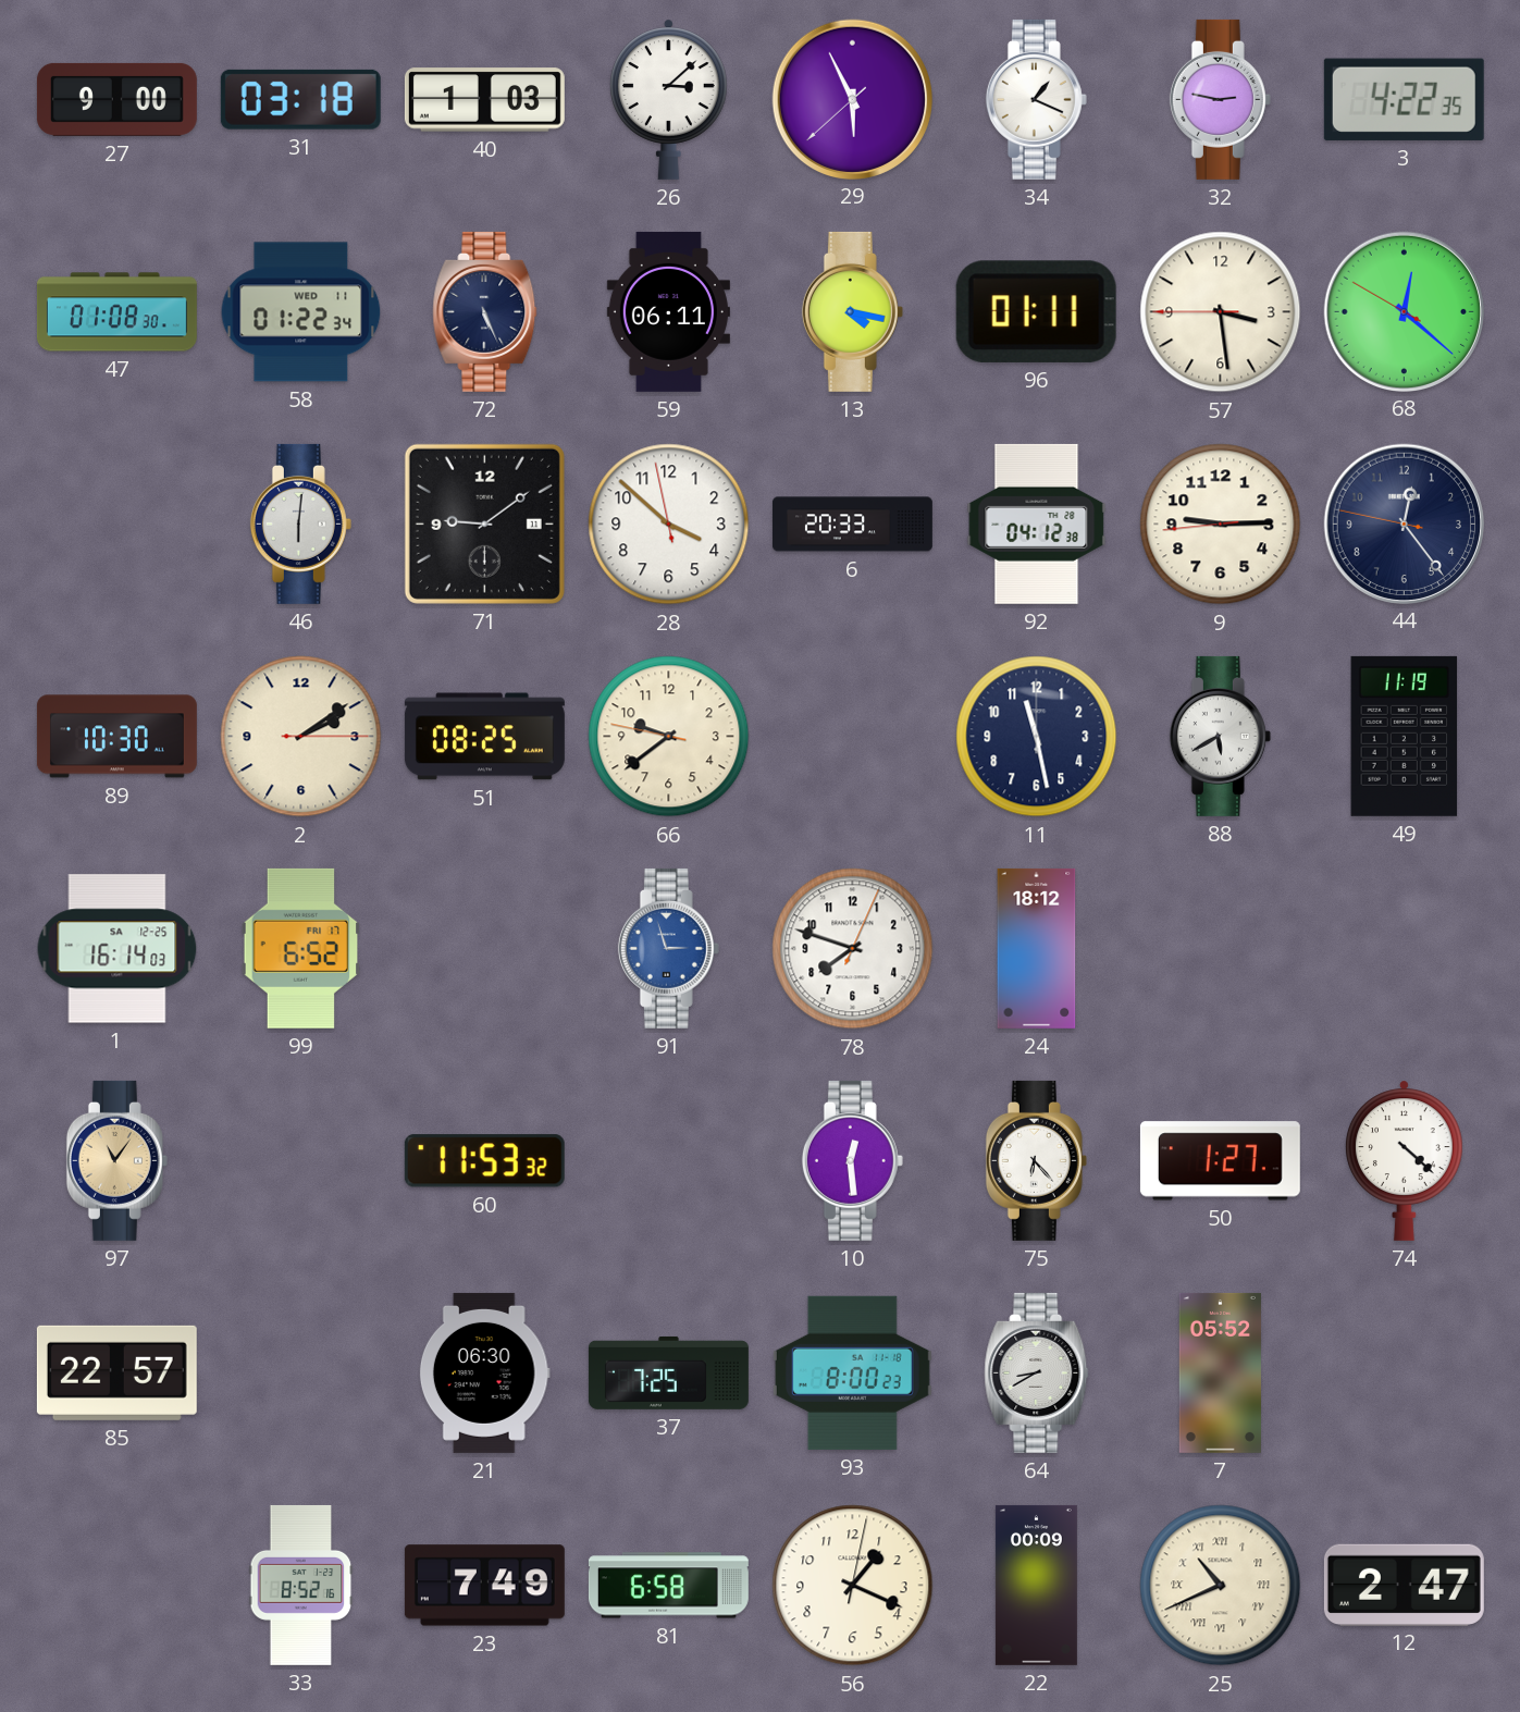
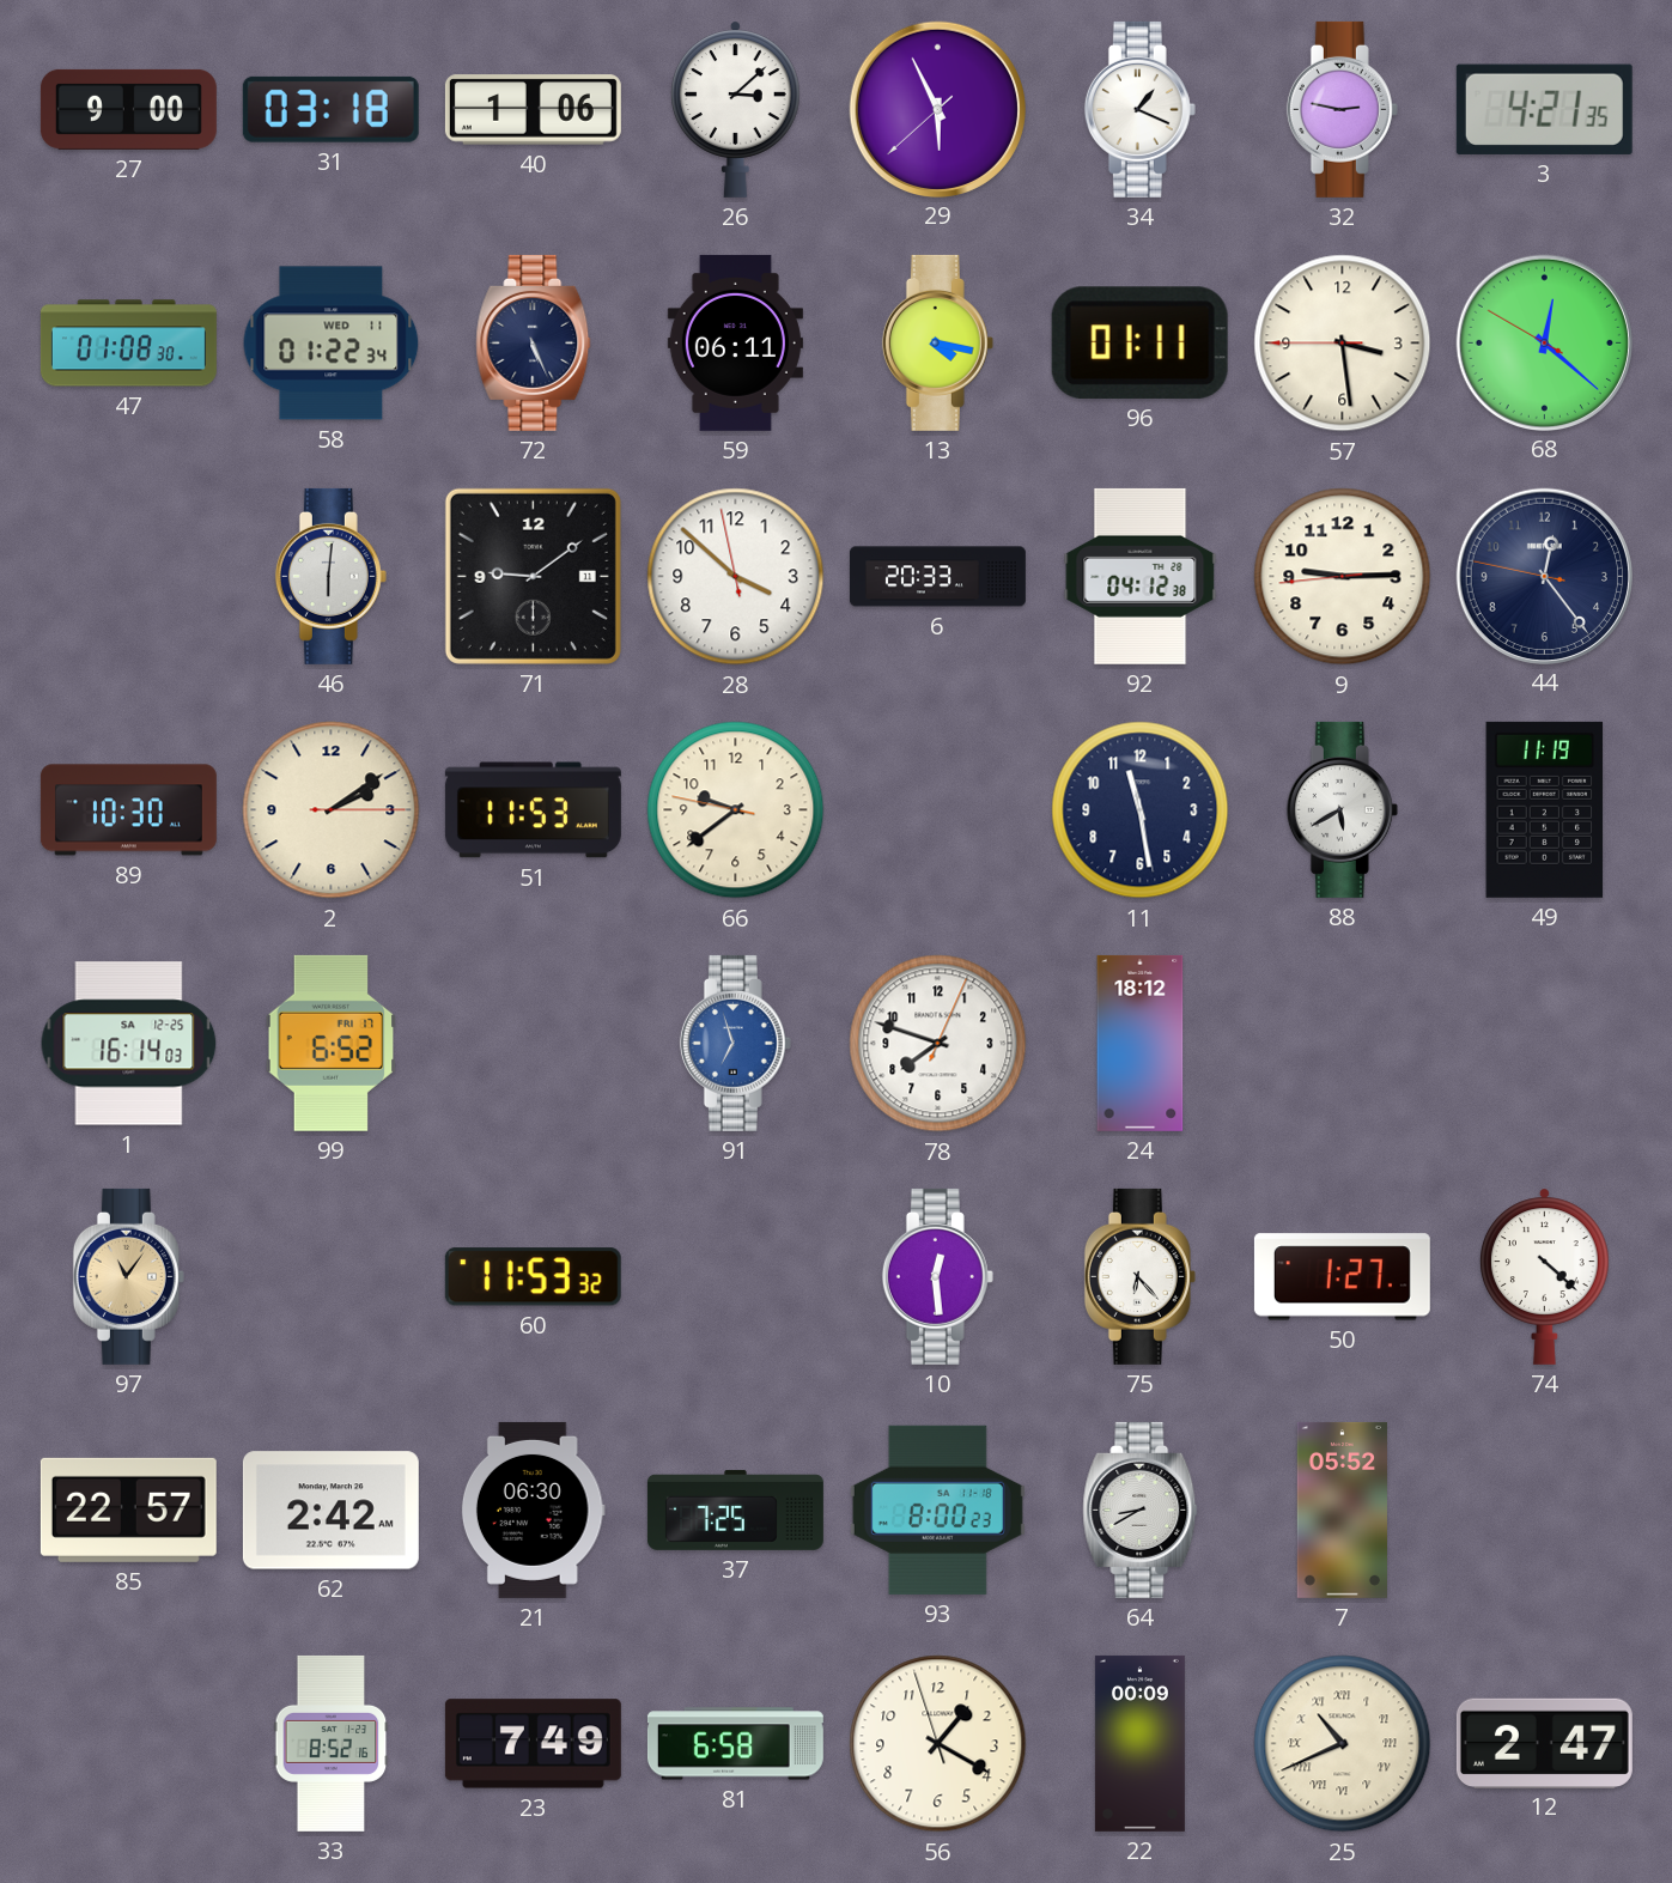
40: 1:03 -> 1:06 (533, 110)
3: 4:22 -> 4:21 (1544, 109)
51: 08:25 -> 11:53 (533, 810)
11: 11:28:00 -> 11:28:28 (1141, 810)
91: 2:57 -> 6:57 (735, 1043)
62: none -> 2:42 (330, 1511)
56: 1:19:02 -> 1:19:57 (938, 1744)
